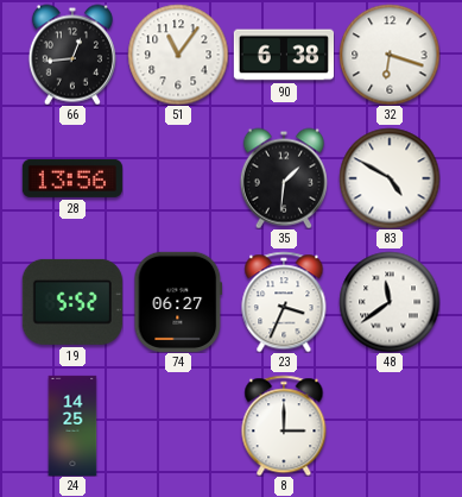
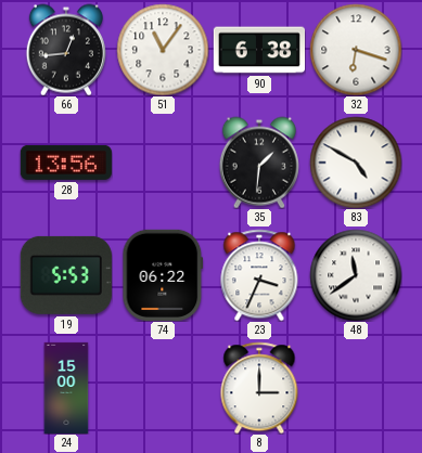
19: 5:52 -> 5:53 (66, 275)
74: 06:27 -> 06:22 (163, 275)
24: 14:25 -> 15:00 (66, 387)
